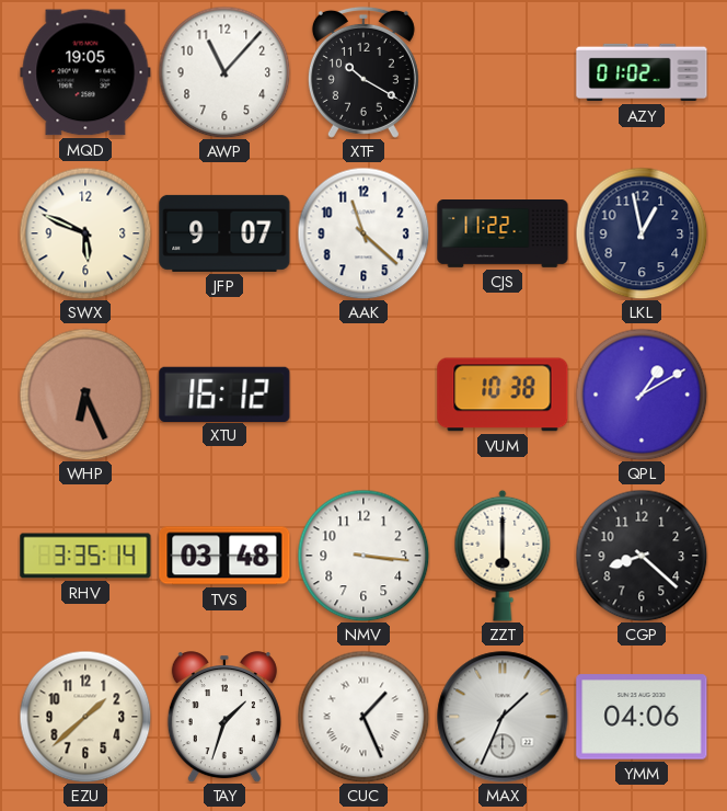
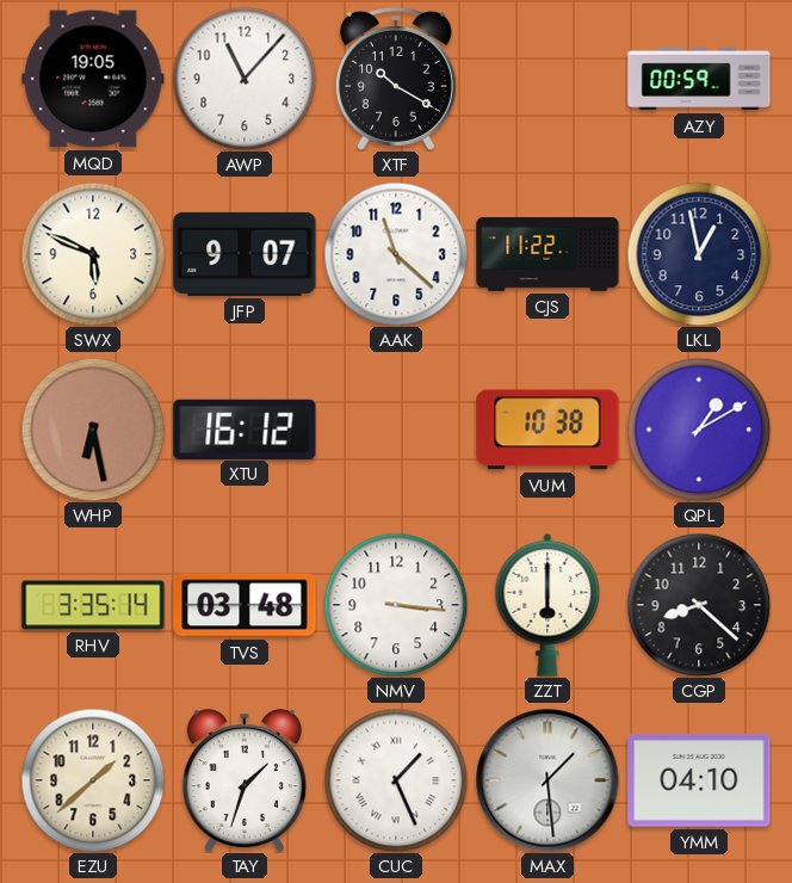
AZY: 01:02 -> 00:59 (699, 79)
WHP: 6:26 -> 6:28 (93, 430)
MAX: 1:34 -> 1:29 (547, 780)
YMM: 04:06 -> 04:10 (699, 780)
